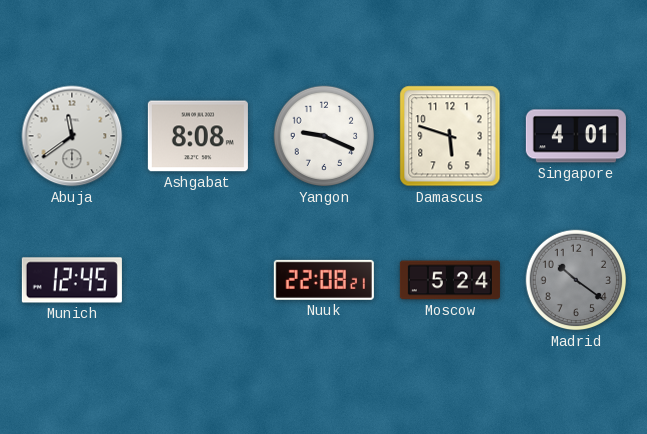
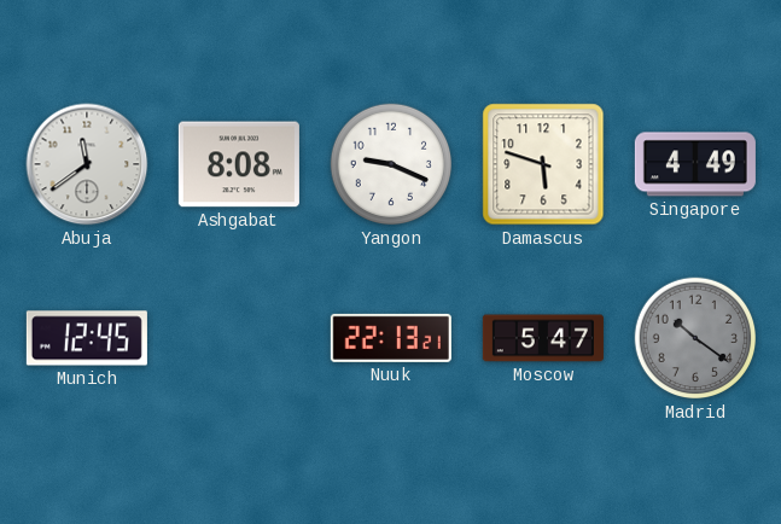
Singapore: 4:01 -> 4:49 (695, 164)
Nuuk: 22:08 -> 22:13 (391, 338)
Moscow: 5:24 -> 5:47 (543, 338)
